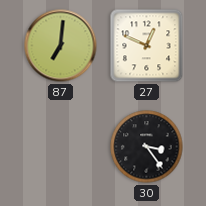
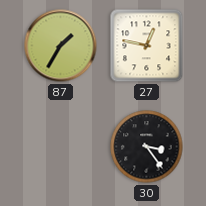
87: 7:01 -> 1:35 (61, 46)
27: 12:49 -> 12:47 (147, 46)
